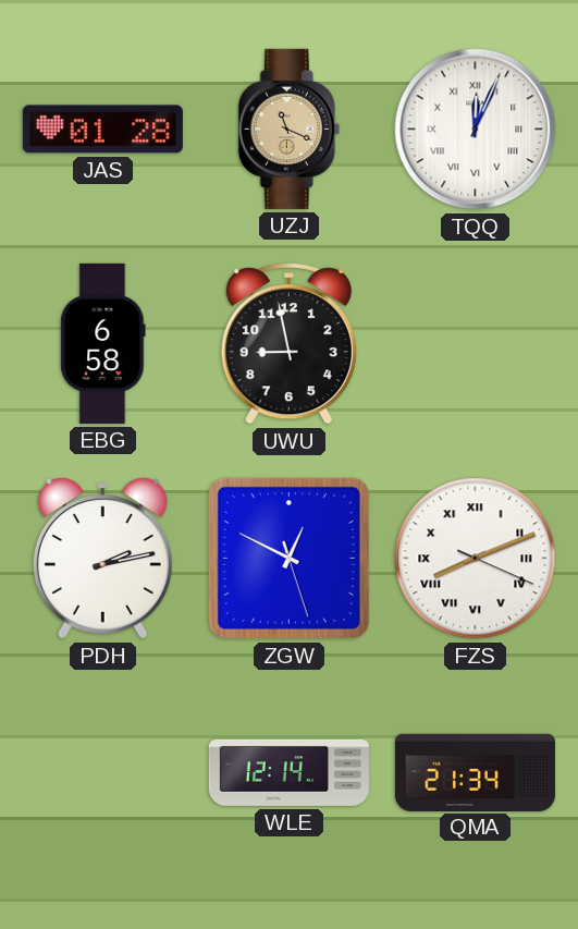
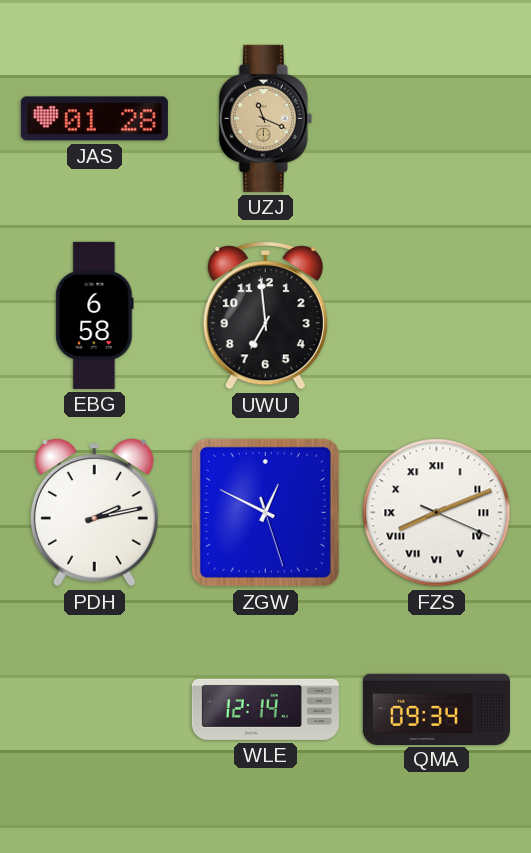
TQQ: 12:04 -> none (476, 130)
UWU: 8:58 -> 6:59 (265, 316)
QMA: 21:34 -> 09:34 (436, 709)
